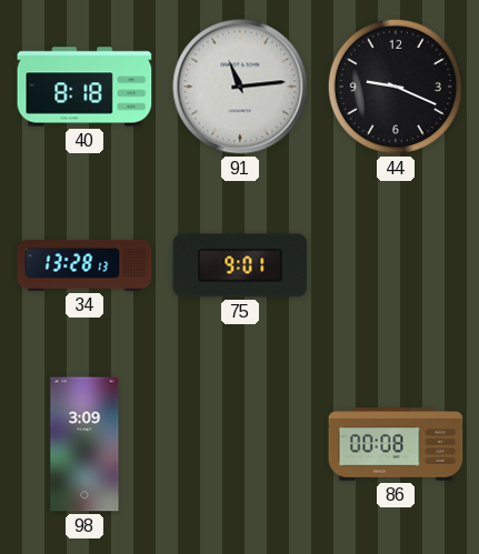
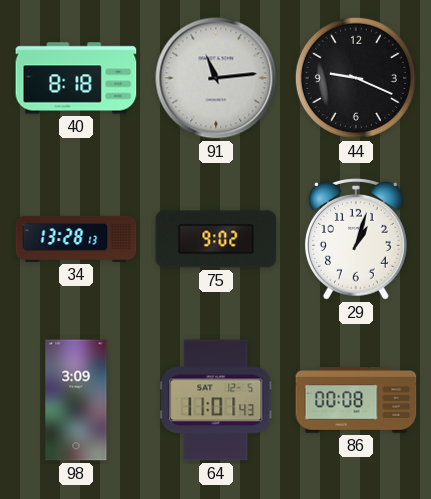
75: 9:01 -> 9:02 (216, 239)
29: none -> 1:03 (356, 240)
64: none -> 11:01 (216, 400)
